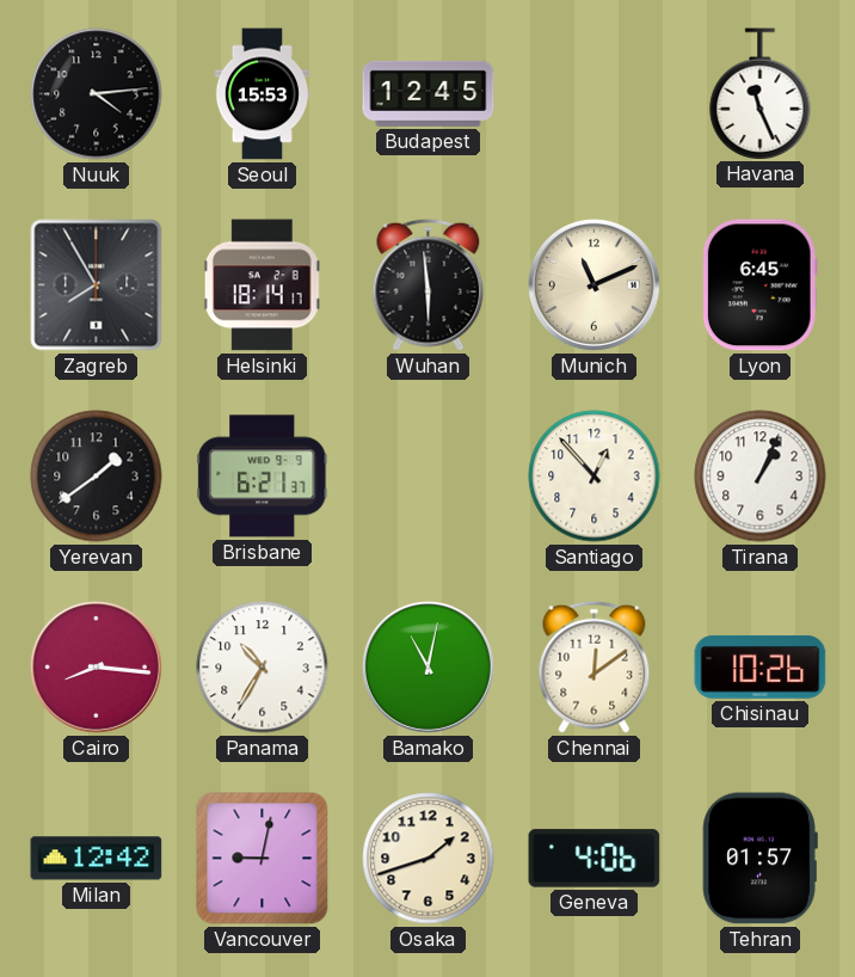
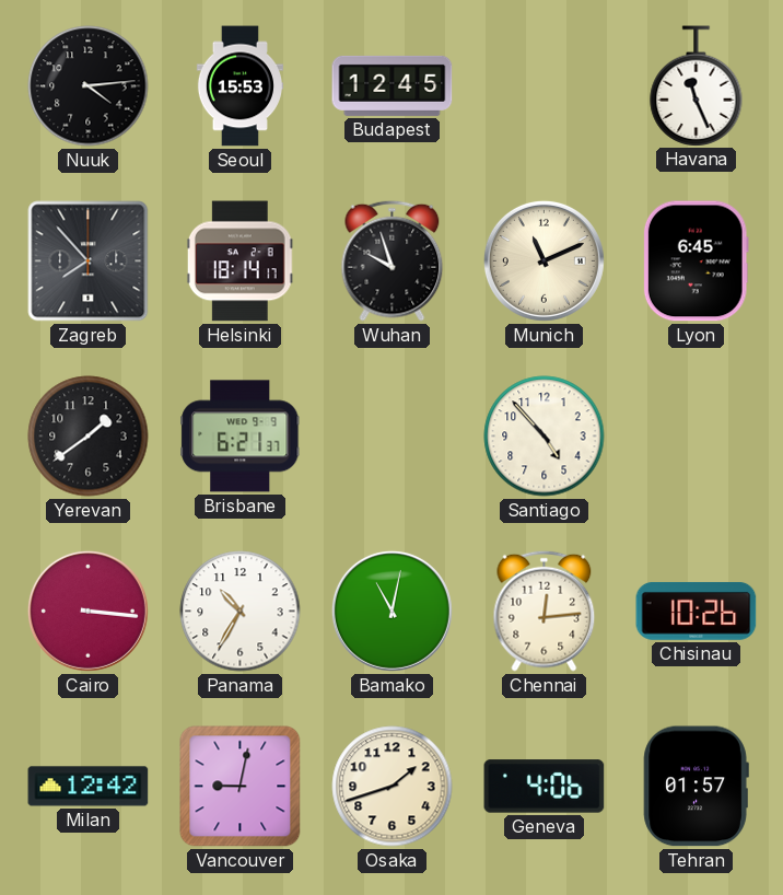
Zagreb: 7:55 -> 7:53 (89, 261)
Wuhan: 5:59 -> 9:57 (393, 260)
Santiago: 12:53 -> 4:53 (545, 437)
Tirana: 1:04 -> none (761, 477)
Cairo: 8:16 -> 3:16 (87, 611)
Chennai: 12:09 -> 12:14 (545, 611)
